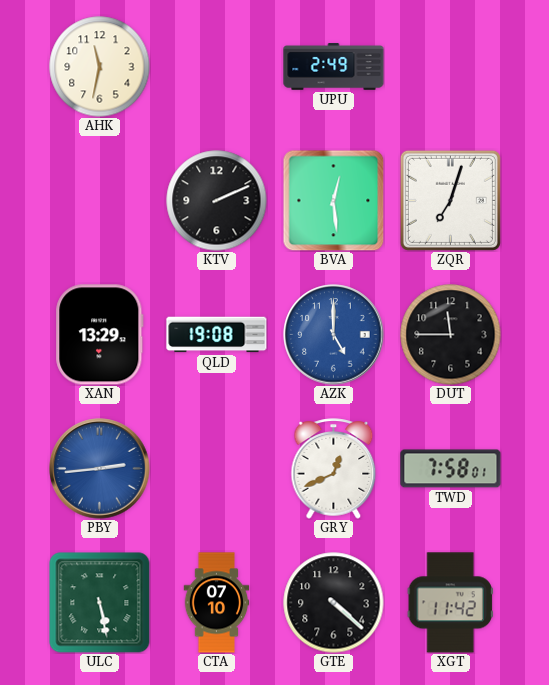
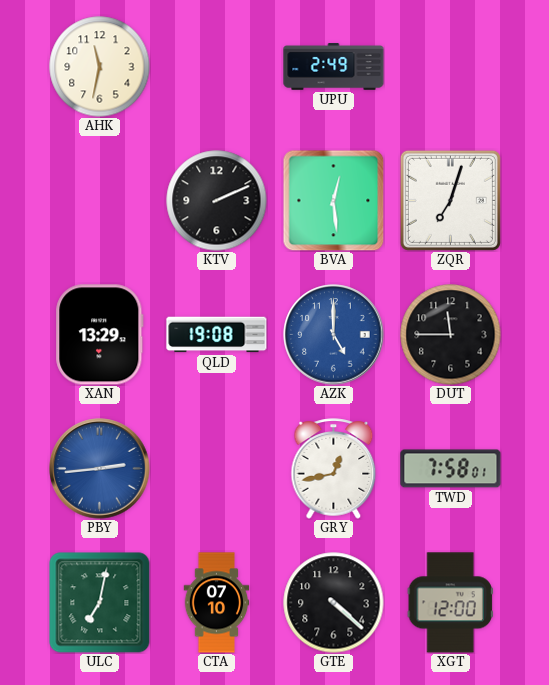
GRY: 12:41 -> 12:43 (334, 469)
ULC: 5:28 -> 7:02 (99, 602)
XGT: 11:42 -> 12:00 (450, 603)
